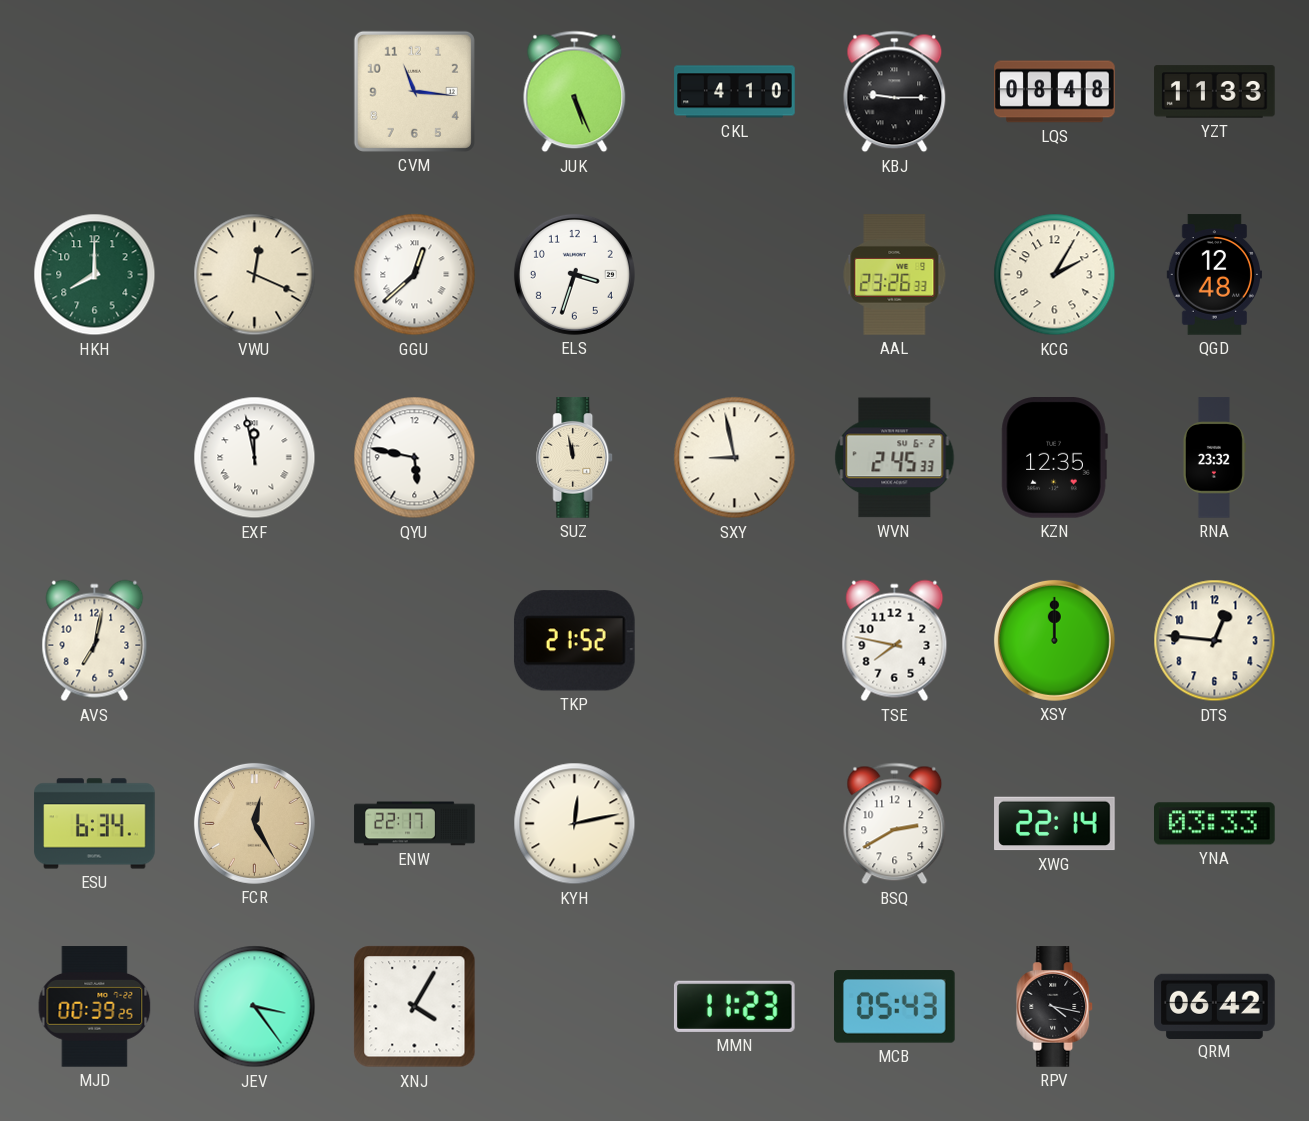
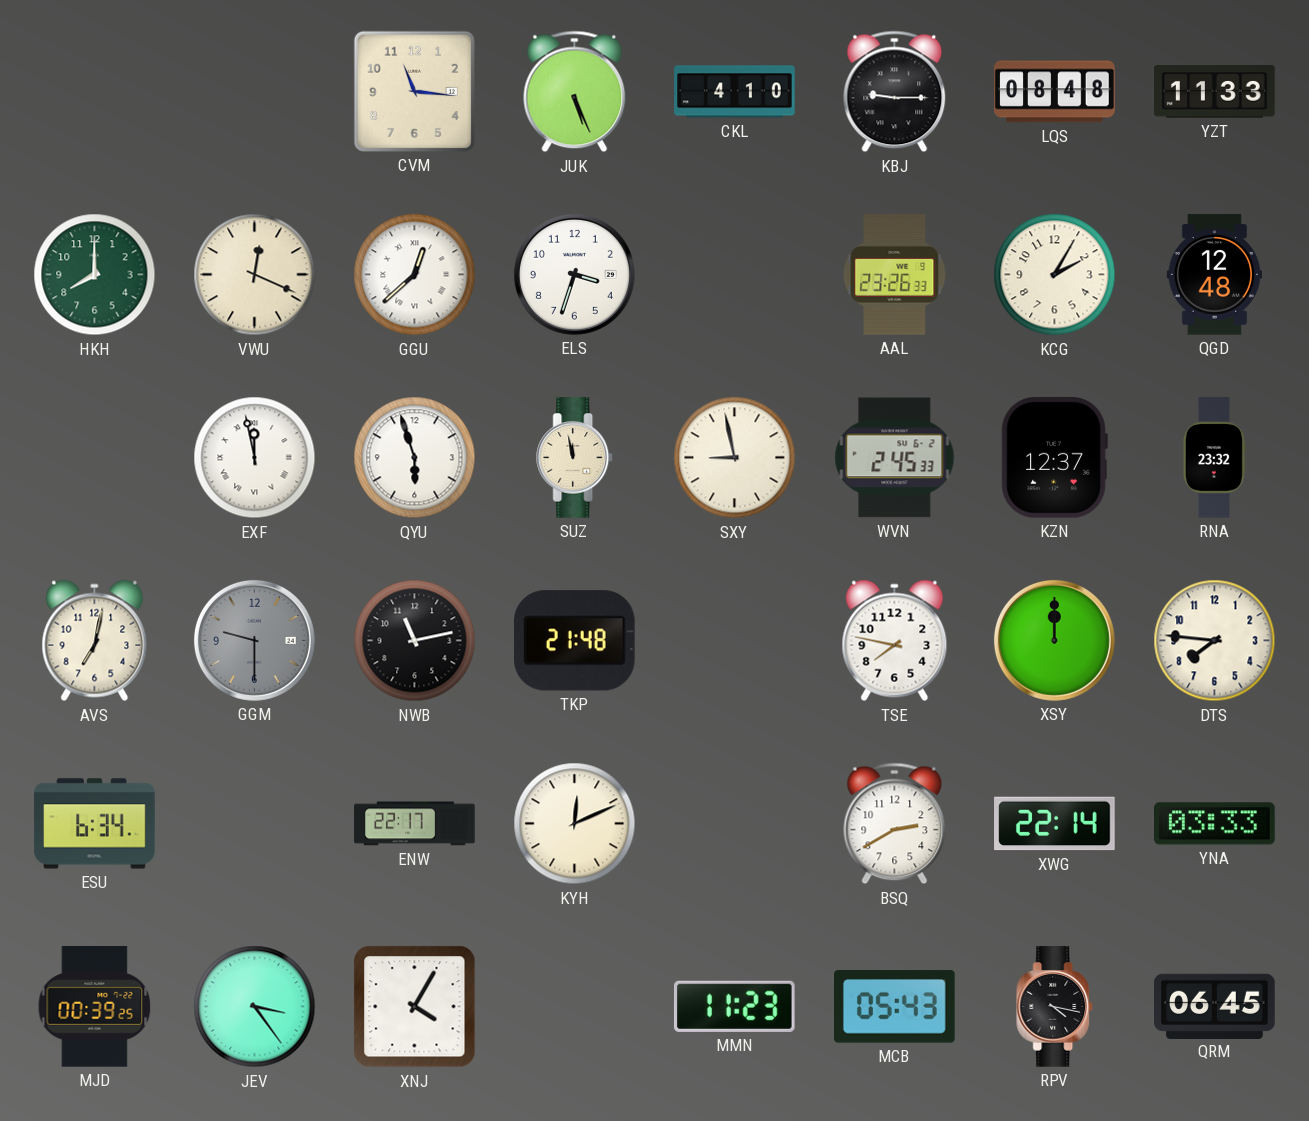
QYU: 5:47 -> 5:57 (415, 458)
KZN: 12:35 -> 12:37 (1054, 458)
GGM: none -> 9:30 (254, 640)
NWB: none -> 11:13 (415, 641)
TKP: 21:52 -> 21:48 (574, 641)
DTS: 12:46 -> 7:46 (1215, 641)
FCR: 12:25 -> none (254, 823)
KYH: 12:13 -> 12:11 (575, 824)
QRM: 06:42 -> 06:45 (1215, 1006)
